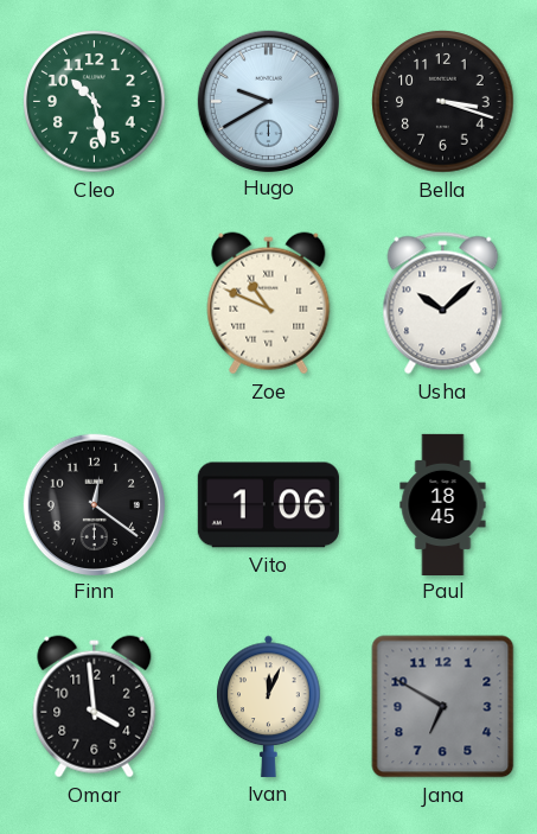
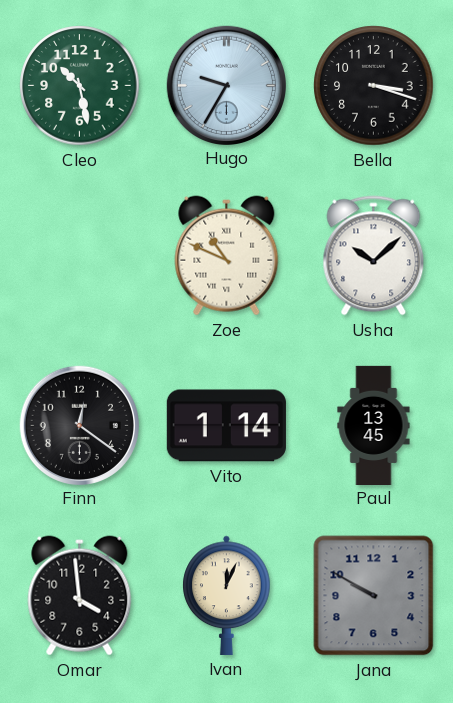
Hugo: 9:40 -> 9:35 (226, 85)
Vito: 1:06 -> 1:14 (226, 426)
Paul: 18:45 -> 13:45 (374, 425)
Jana: 6:50 -> 9:50 (374, 596)
